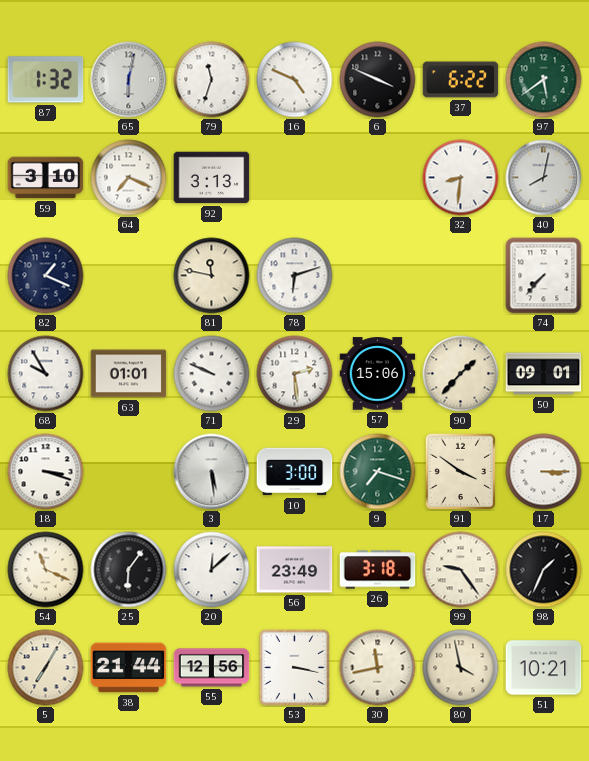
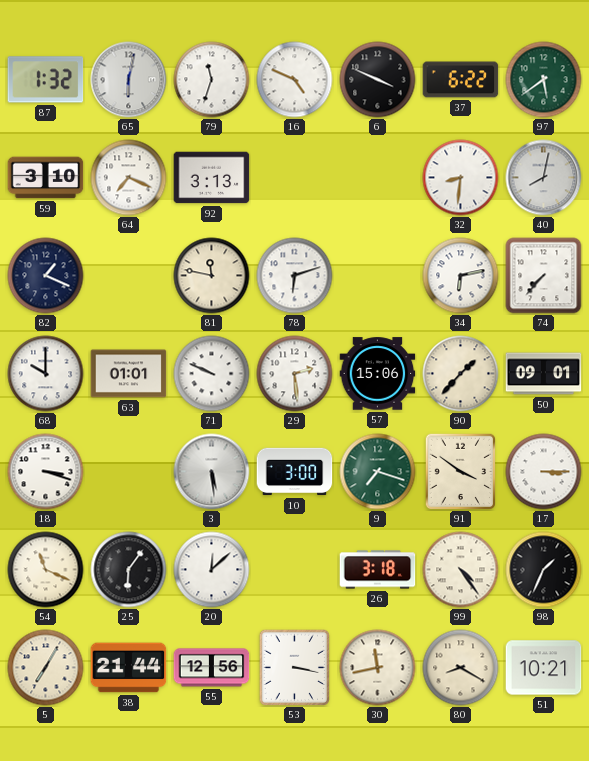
34: none -> 6:13 (461, 276)
68: 9:55 -> 10:00 (46, 374)
56: 23:49 -> none (295, 570)
99: 9:24 -> 4:24 (461, 570)
80: 3:58 -> 8:20 (461, 668)
